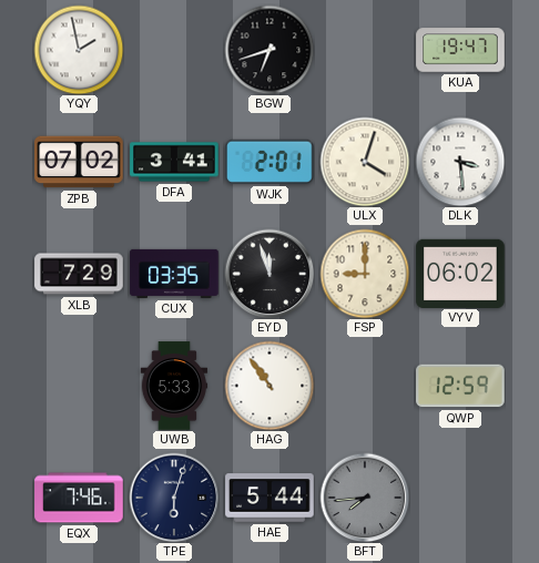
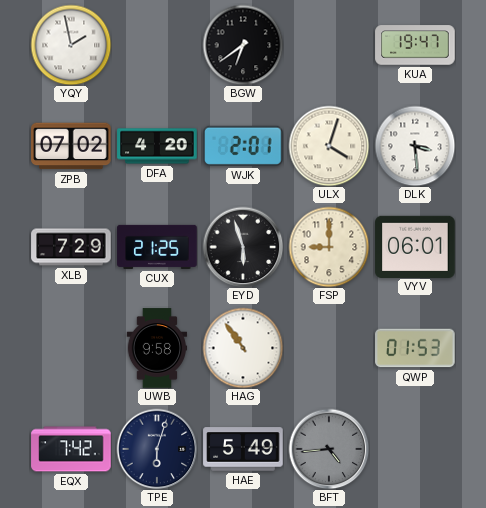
BGW: 6:42 -> 6:39 (243, 45)
DFA: 3:41 -> 4:20 (157, 146)
CUX: 03:35 -> 21:25 (157, 247)
EYD: 11:57 -> 5:57 (243, 247)
VYV: 06:02 -> 06:01 (415, 246)
UWB: 5:33 -> 9:58 (157, 348)
QWP: 12:59 -> 01:53 (415, 348)
EQX: 7:46 -> 7:42 (71, 449)
HAE: 5:44 -> 5:49 (243, 449)
BFT: 7:44 -> 4:44 (329, 449)
